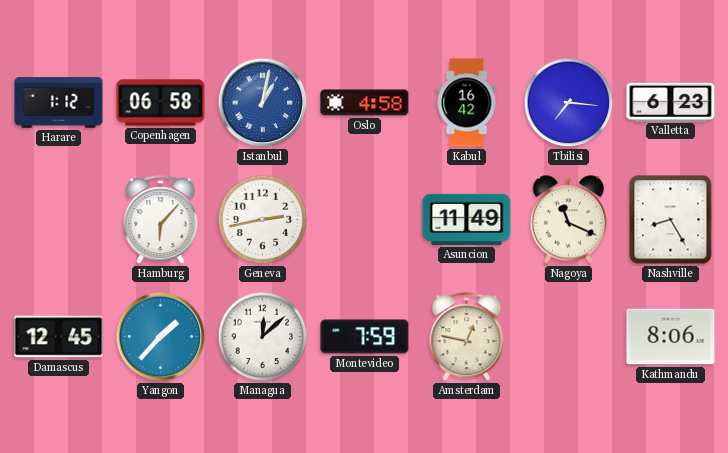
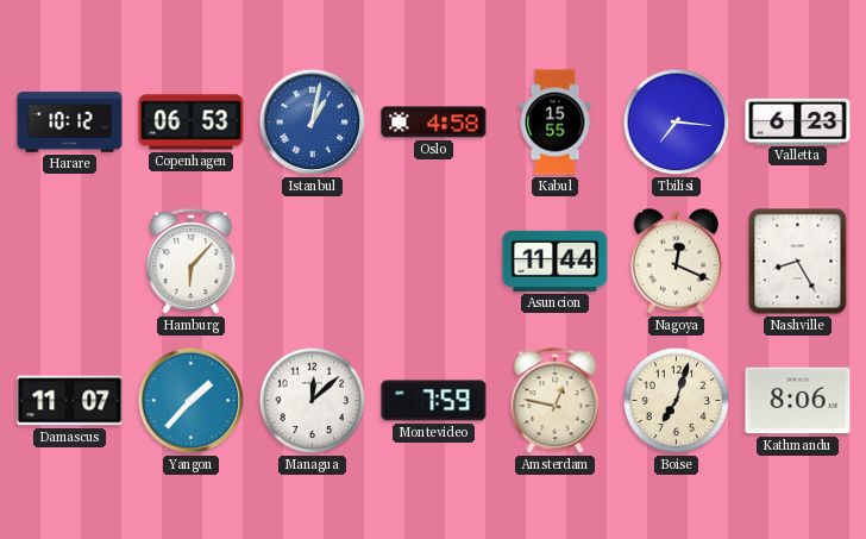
Harare: 1:12 -> 10:12 (70, 123)
Copenhagen: 06:58 -> 06:53 (192, 123)
Kabul: 16:42 -> 15:55 (556, 123)
Geneva: 2:43 -> none (263, 220)
Asuncion: 11:49 -> 11:44 (556, 261)
Nagoya: 11:19 -> 12:19 (676, 262)
Damascus: 12:45 -> 11:07 (70, 401)
Boise: none -> 7:03 (677, 401)
